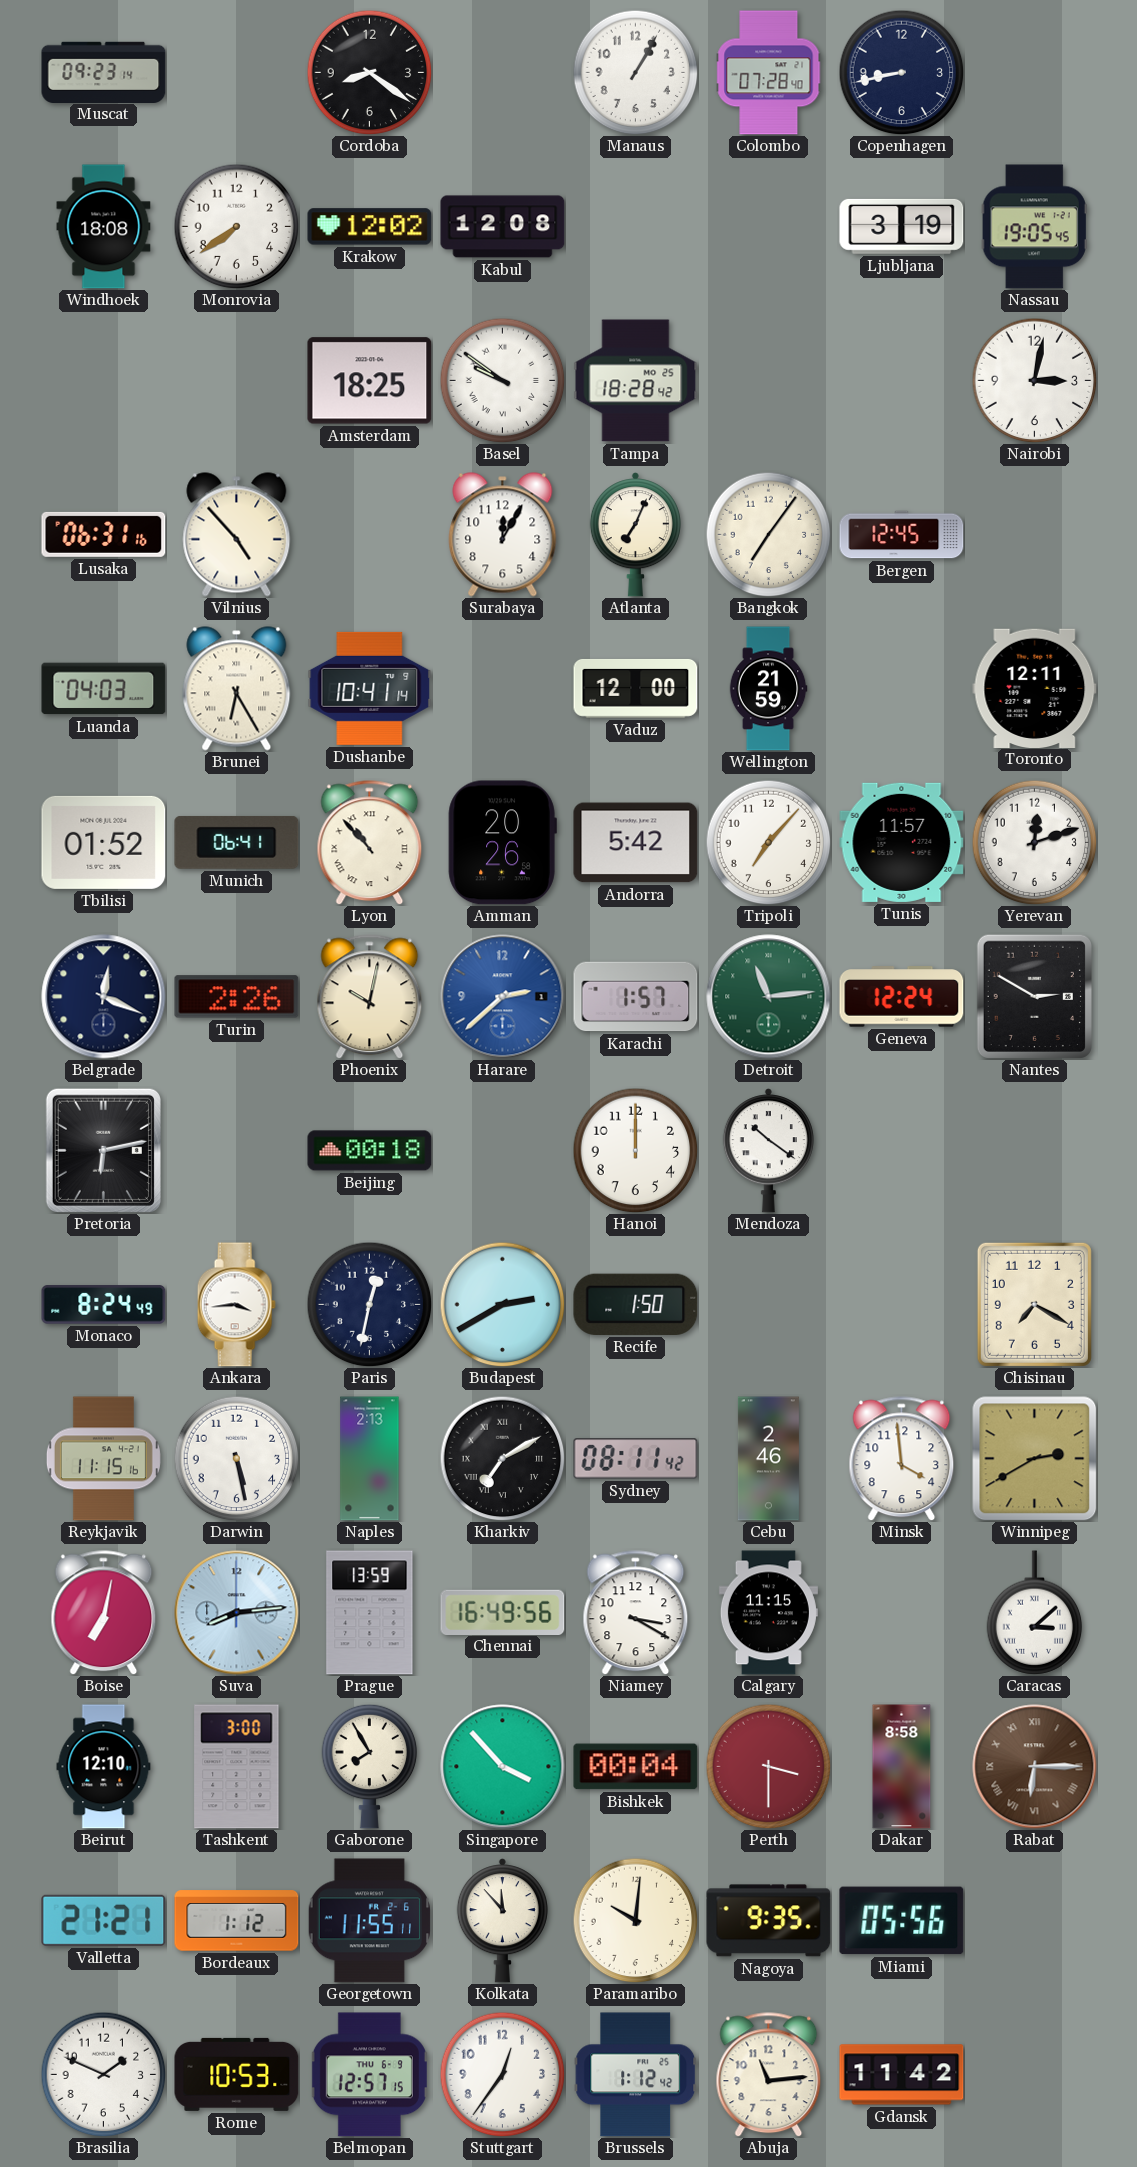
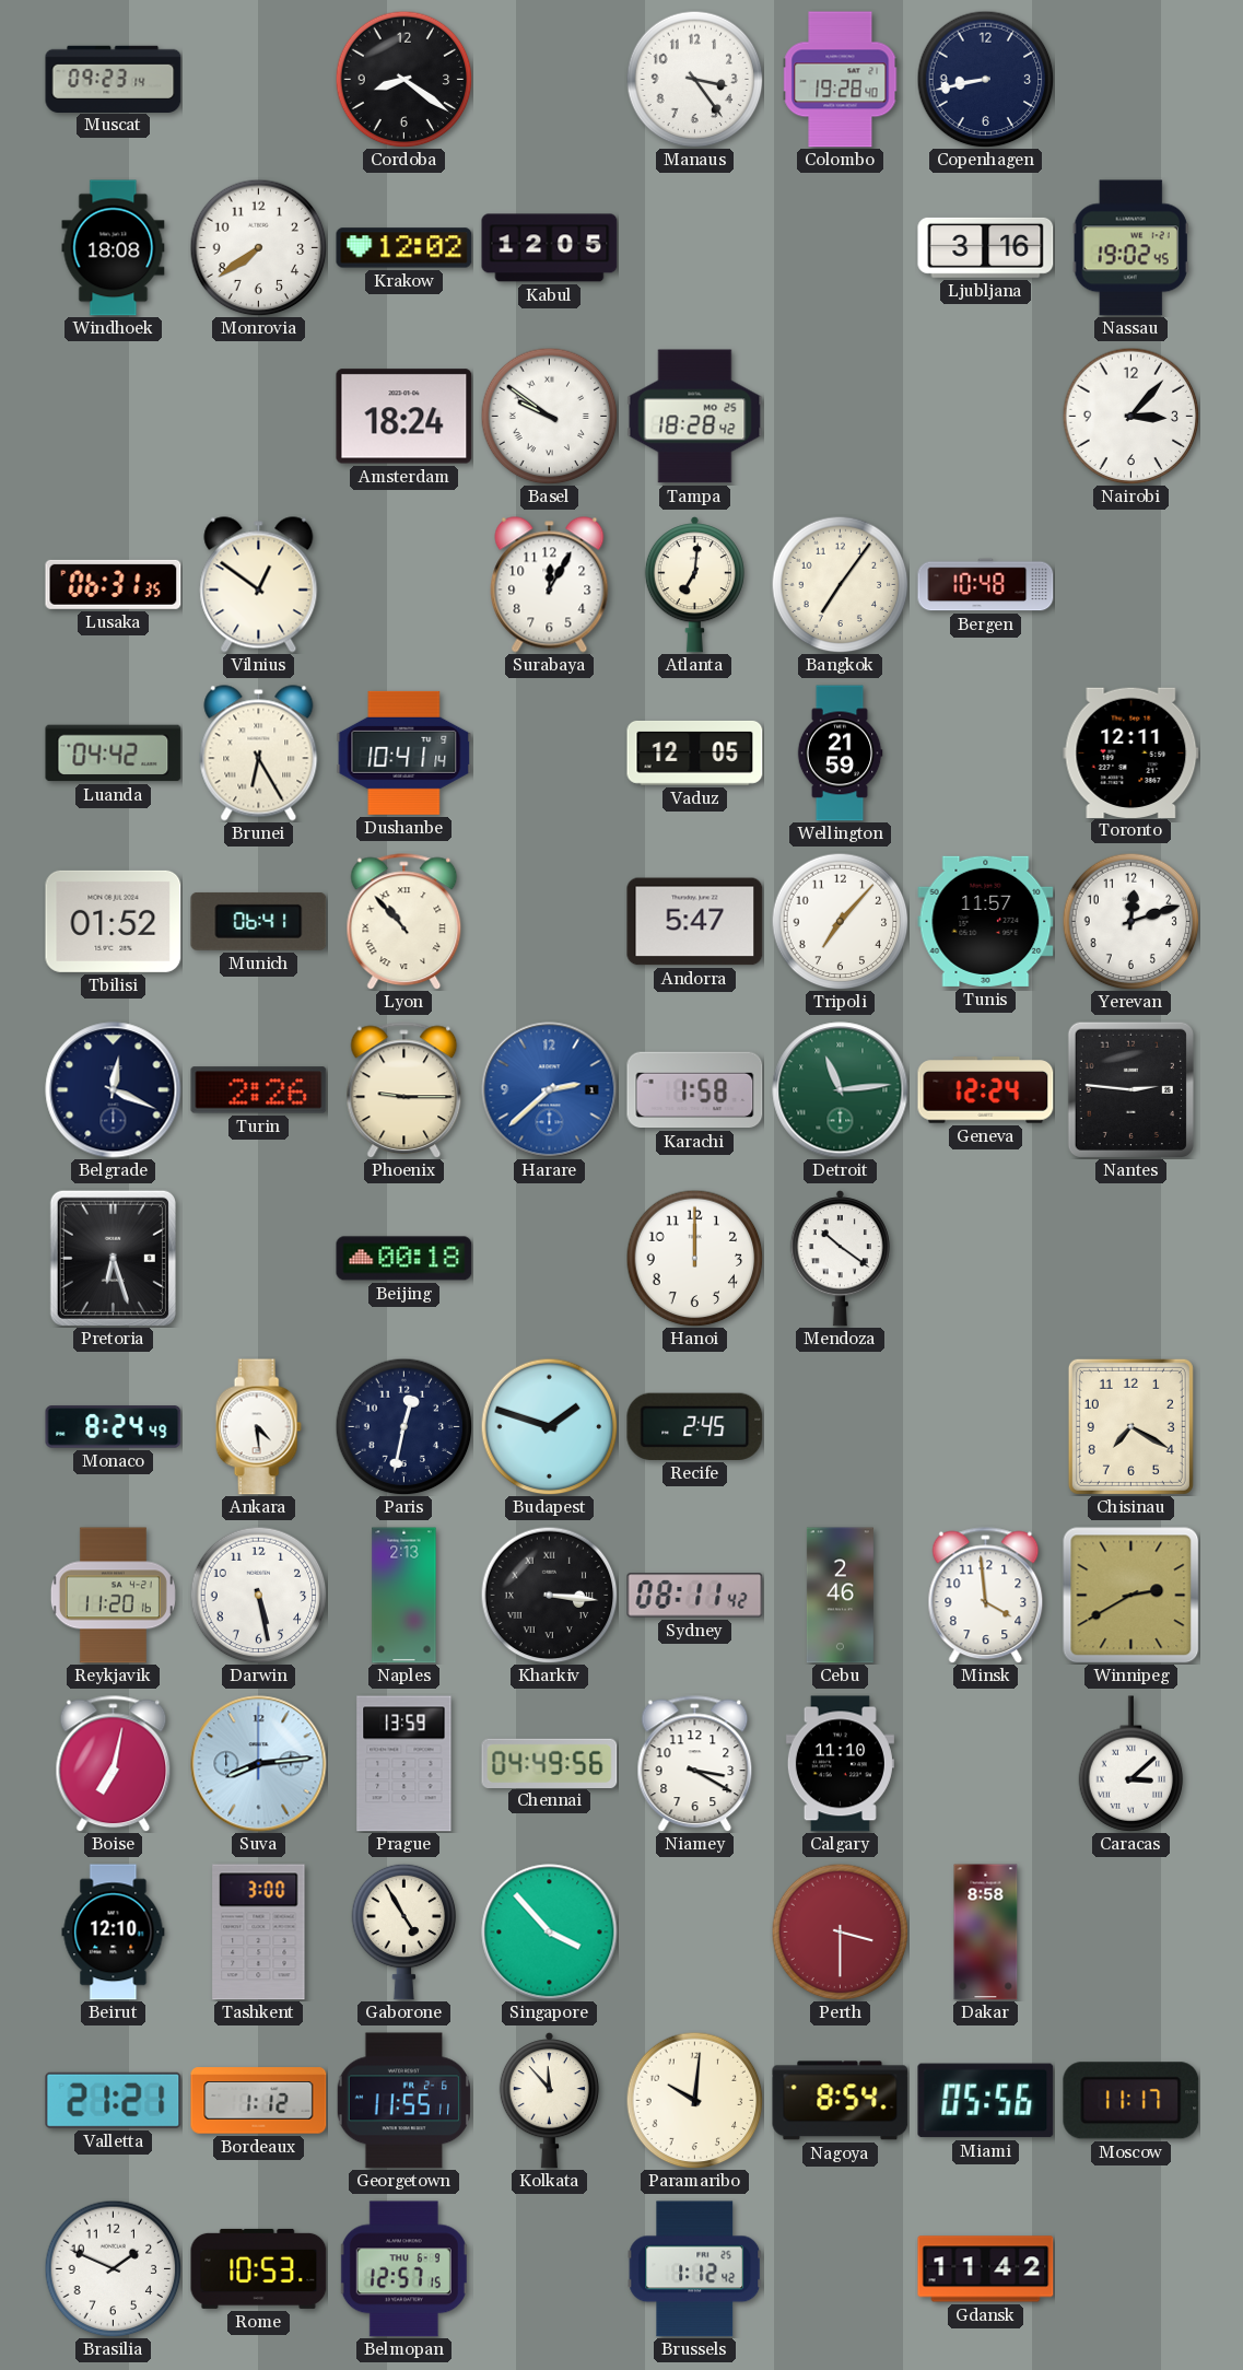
Manaus: 1:05 -> 3:24 (694, 79)
Colombo: 07:28 -> 19:28 (841, 80)
Kabul: 12:08 -> 12:05 (550, 248)
Ljubljana: 3:19 -> 3:16 (986, 247)
Nassau: 19:05 -> 19:02 (1130, 248)
Amsterdam: 18:25 -> 18:24 (404, 417)
Nairobi: 3:02 -> 3:07 (1130, 416)
Lusaka: 06:31:16 -> 06:31:35 (114, 584)
Vilnius: 4:53 -> 12:51 (259, 585)
Atlanta: 7:04 -> 7:01 (694, 585)
Bergen: 12:45 -> 10:48 (986, 585)
Luanda: 04:03 -> 04:42 (114, 754)
Vaduz: 12:00 -> 12:05 (695, 752)
Amman: 20:26 -> none (502, 843)
Andorra: 5:42 -> 5:47 (695, 922)
Phoenix: 10:02 -> 9:15 (404, 1090)
Karachi: 1:57 -> 1:58 (695, 1090)
Nantes: 2:50 -> 2:46 (1130, 1089)
Pretoria: 6:13 -> 6:27 (113, 1258)
Ankara: 3:44 -> 4:29 (258, 1427)
Budapest: 2:40 -> 1:48 (549, 1426)
Recife: 1:50 -> 2:45 (695, 1426)
Reykjavik: 11:15 -> 11:20 (113, 1596)
Kharkiv: 7:10 -> 3:16 (549, 1595)
Chennai: 16:49 -> 04:49 (550, 1763)
Calgary: 11:15 -> 11:10 (840, 1764)
Gaborone: 7:55 -> 4:55 (404, 1931)
Bishkek: 00:04 -> none (636, 1767)
Rabat: 6:15 -> none (1035, 1767)
Nagoya: 9:35 -> 8:54 (841, 2101)
Moscow: none -> 11:17 (1131, 2101)
Stuttgart: 12:36 -> none (502, 2074)
Abuja: 11:14 -> none (769, 2075)
